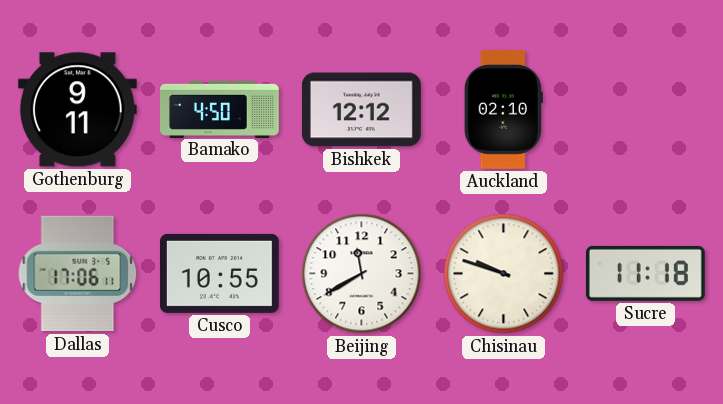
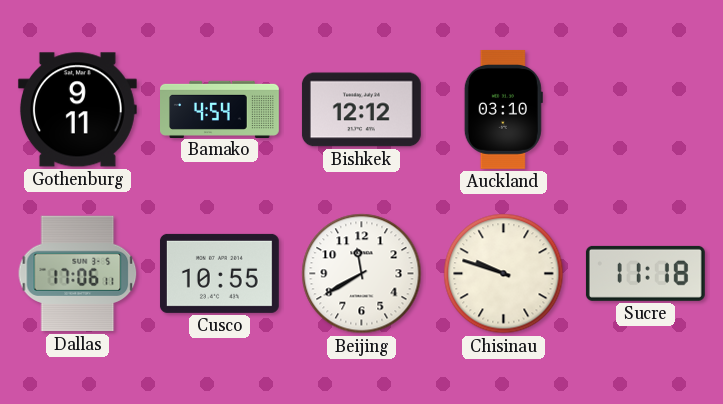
Bamako: 4:50 -> 4:54 (220, 109)
Auckland: 02:10 -> 03:10 (503, 109)
